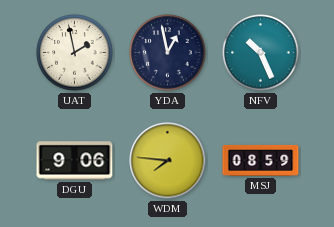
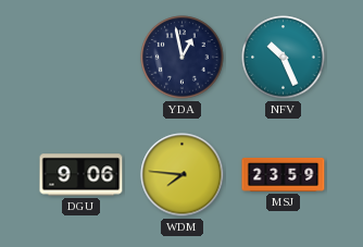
UAT: 1:58 -> none (75, 53)
MSJ: 08:59 -> 23:59 (284, 175)
